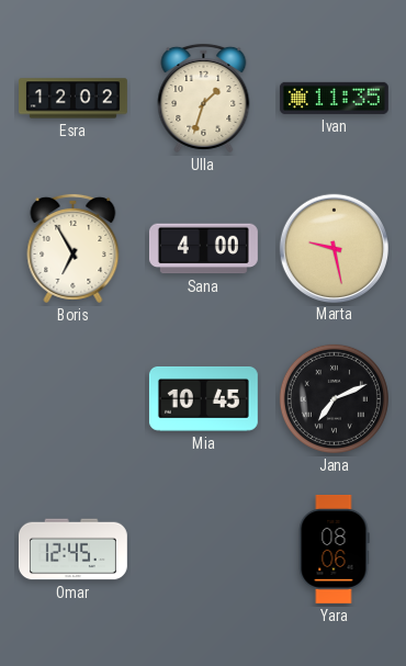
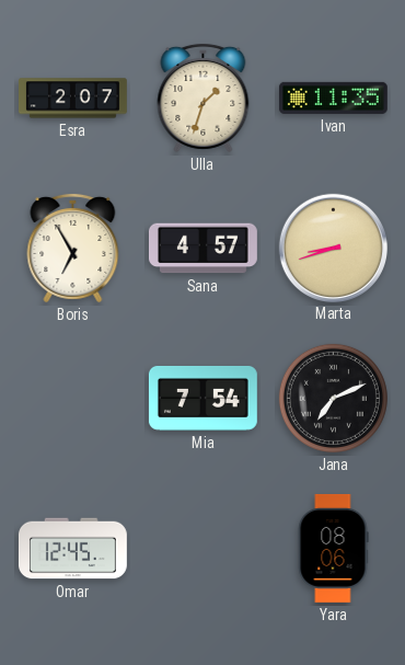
Esra: 12:02 -> 2:07 (73, 99)
Sana: 4:00 -> 4:57 (202, 249)
Marta: 9:28 -> 8:42 (333, 248)
Mia: 10:45 -> 7:54 (202, 398)
